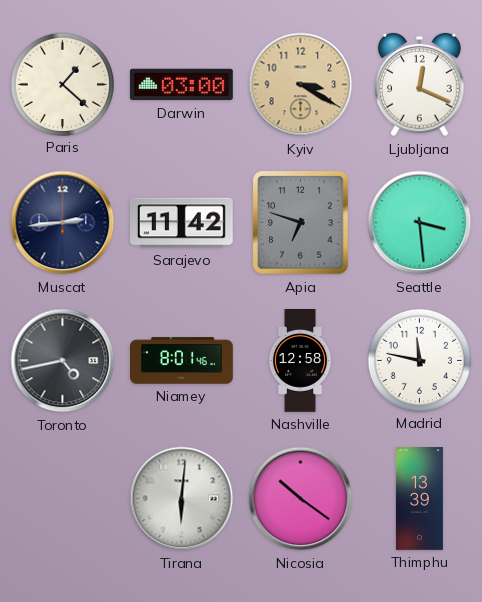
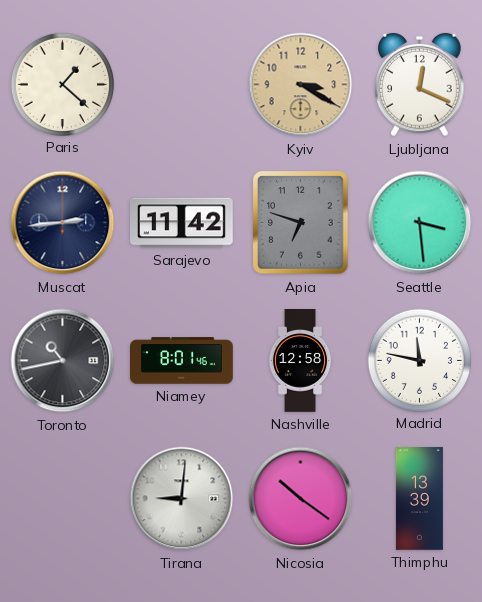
Darwin: 03:00 -> none (181, 85)
Toronto: 4:43 -> 10:43 (63, 361)
Tirana: 6:01 -> 9:01 (182, 499)
